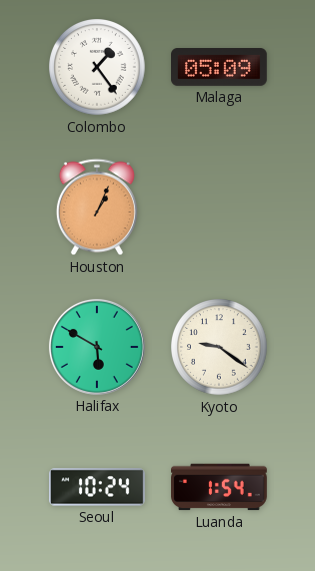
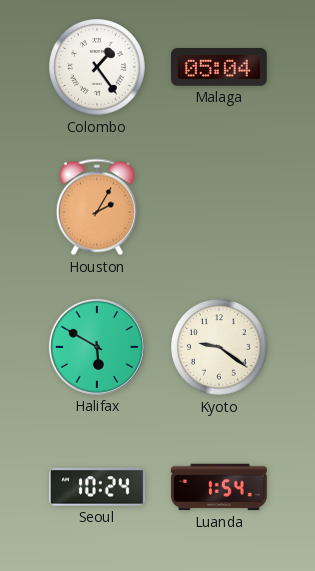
Malaga: 05:09 -> 05:04 (220, 68)
Houston: 1:04 -> 2:05 (97, 207)
